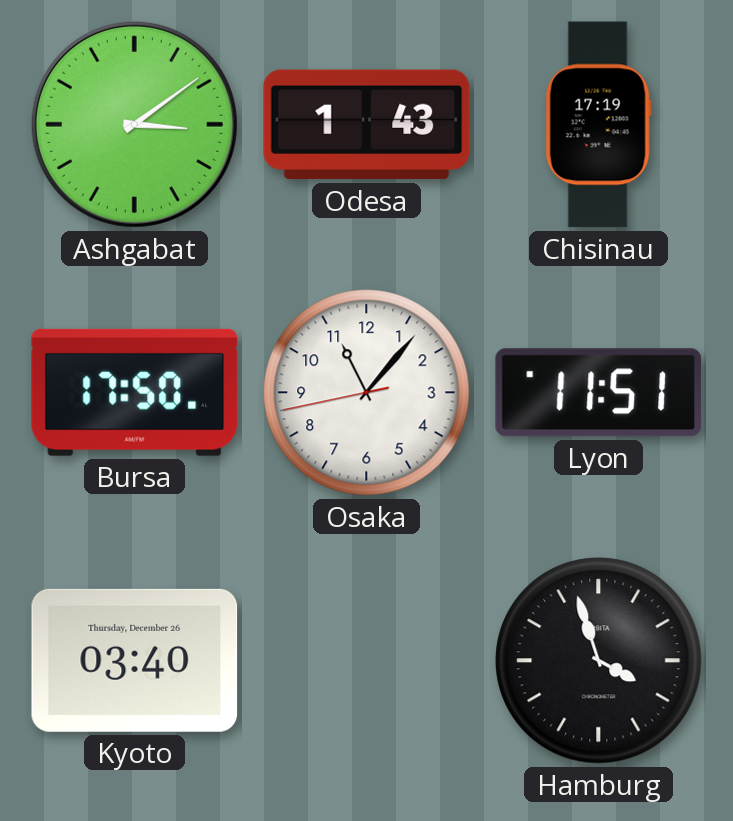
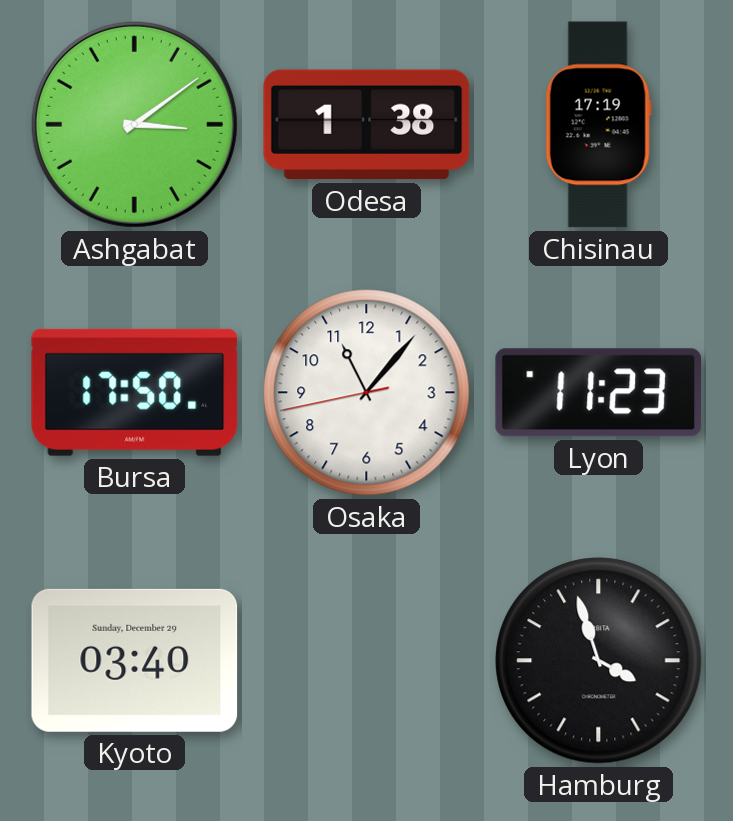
Odesa: 1:43 -> 1:38 (367, 125)
Lyon: 11:51 -> 11:23 (599, 393)
Kyoto date: Thursday, December 26 -> Sunday, December 29 (135, 660)
